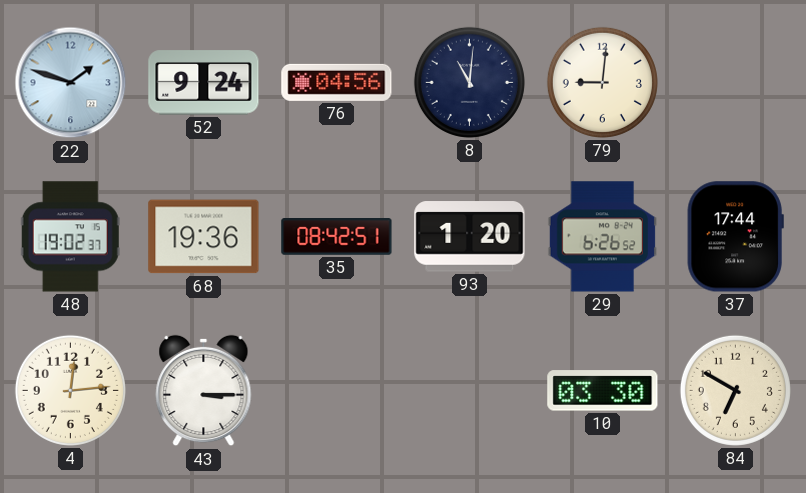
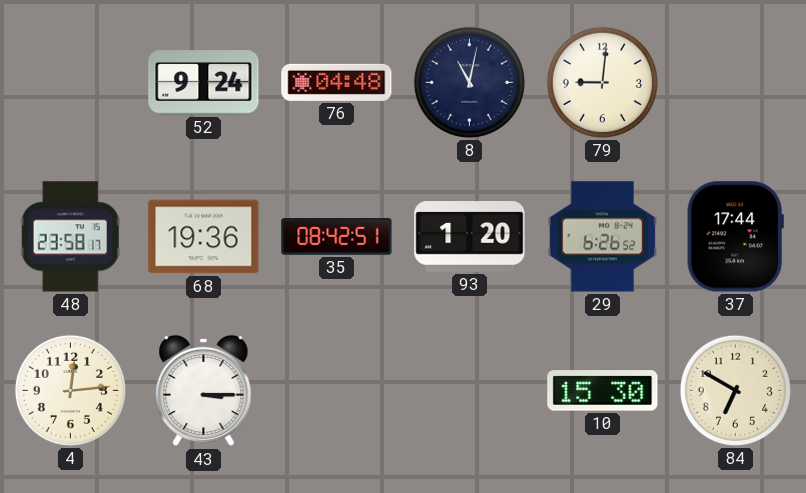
22: 1:48 -> none (71, 83)
76: 04:56 -> 04:48 (337, 82)
8: 11:01 -> 11:02 (469, 82)
48: 19:02 -> 23:58 (70, 237)
10: 03:30 -> 15:30 (603, 391)
